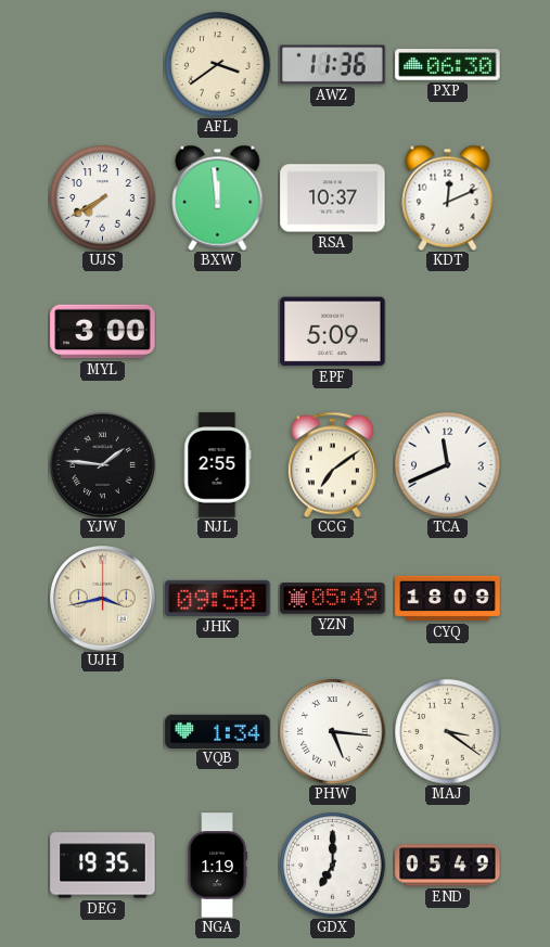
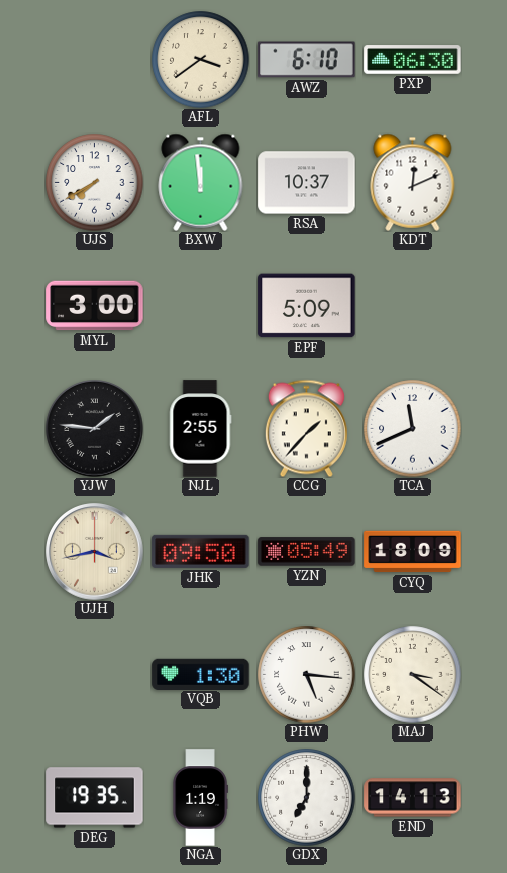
AWZ: 11:36 -> 6:10 (307, 60)
CCG: 7:09 -> 1:37 (306, 428)
VQB: 1:34 -> 1:30 (201, 674)
END: 05:49 -> 14:13 (413, 798)
